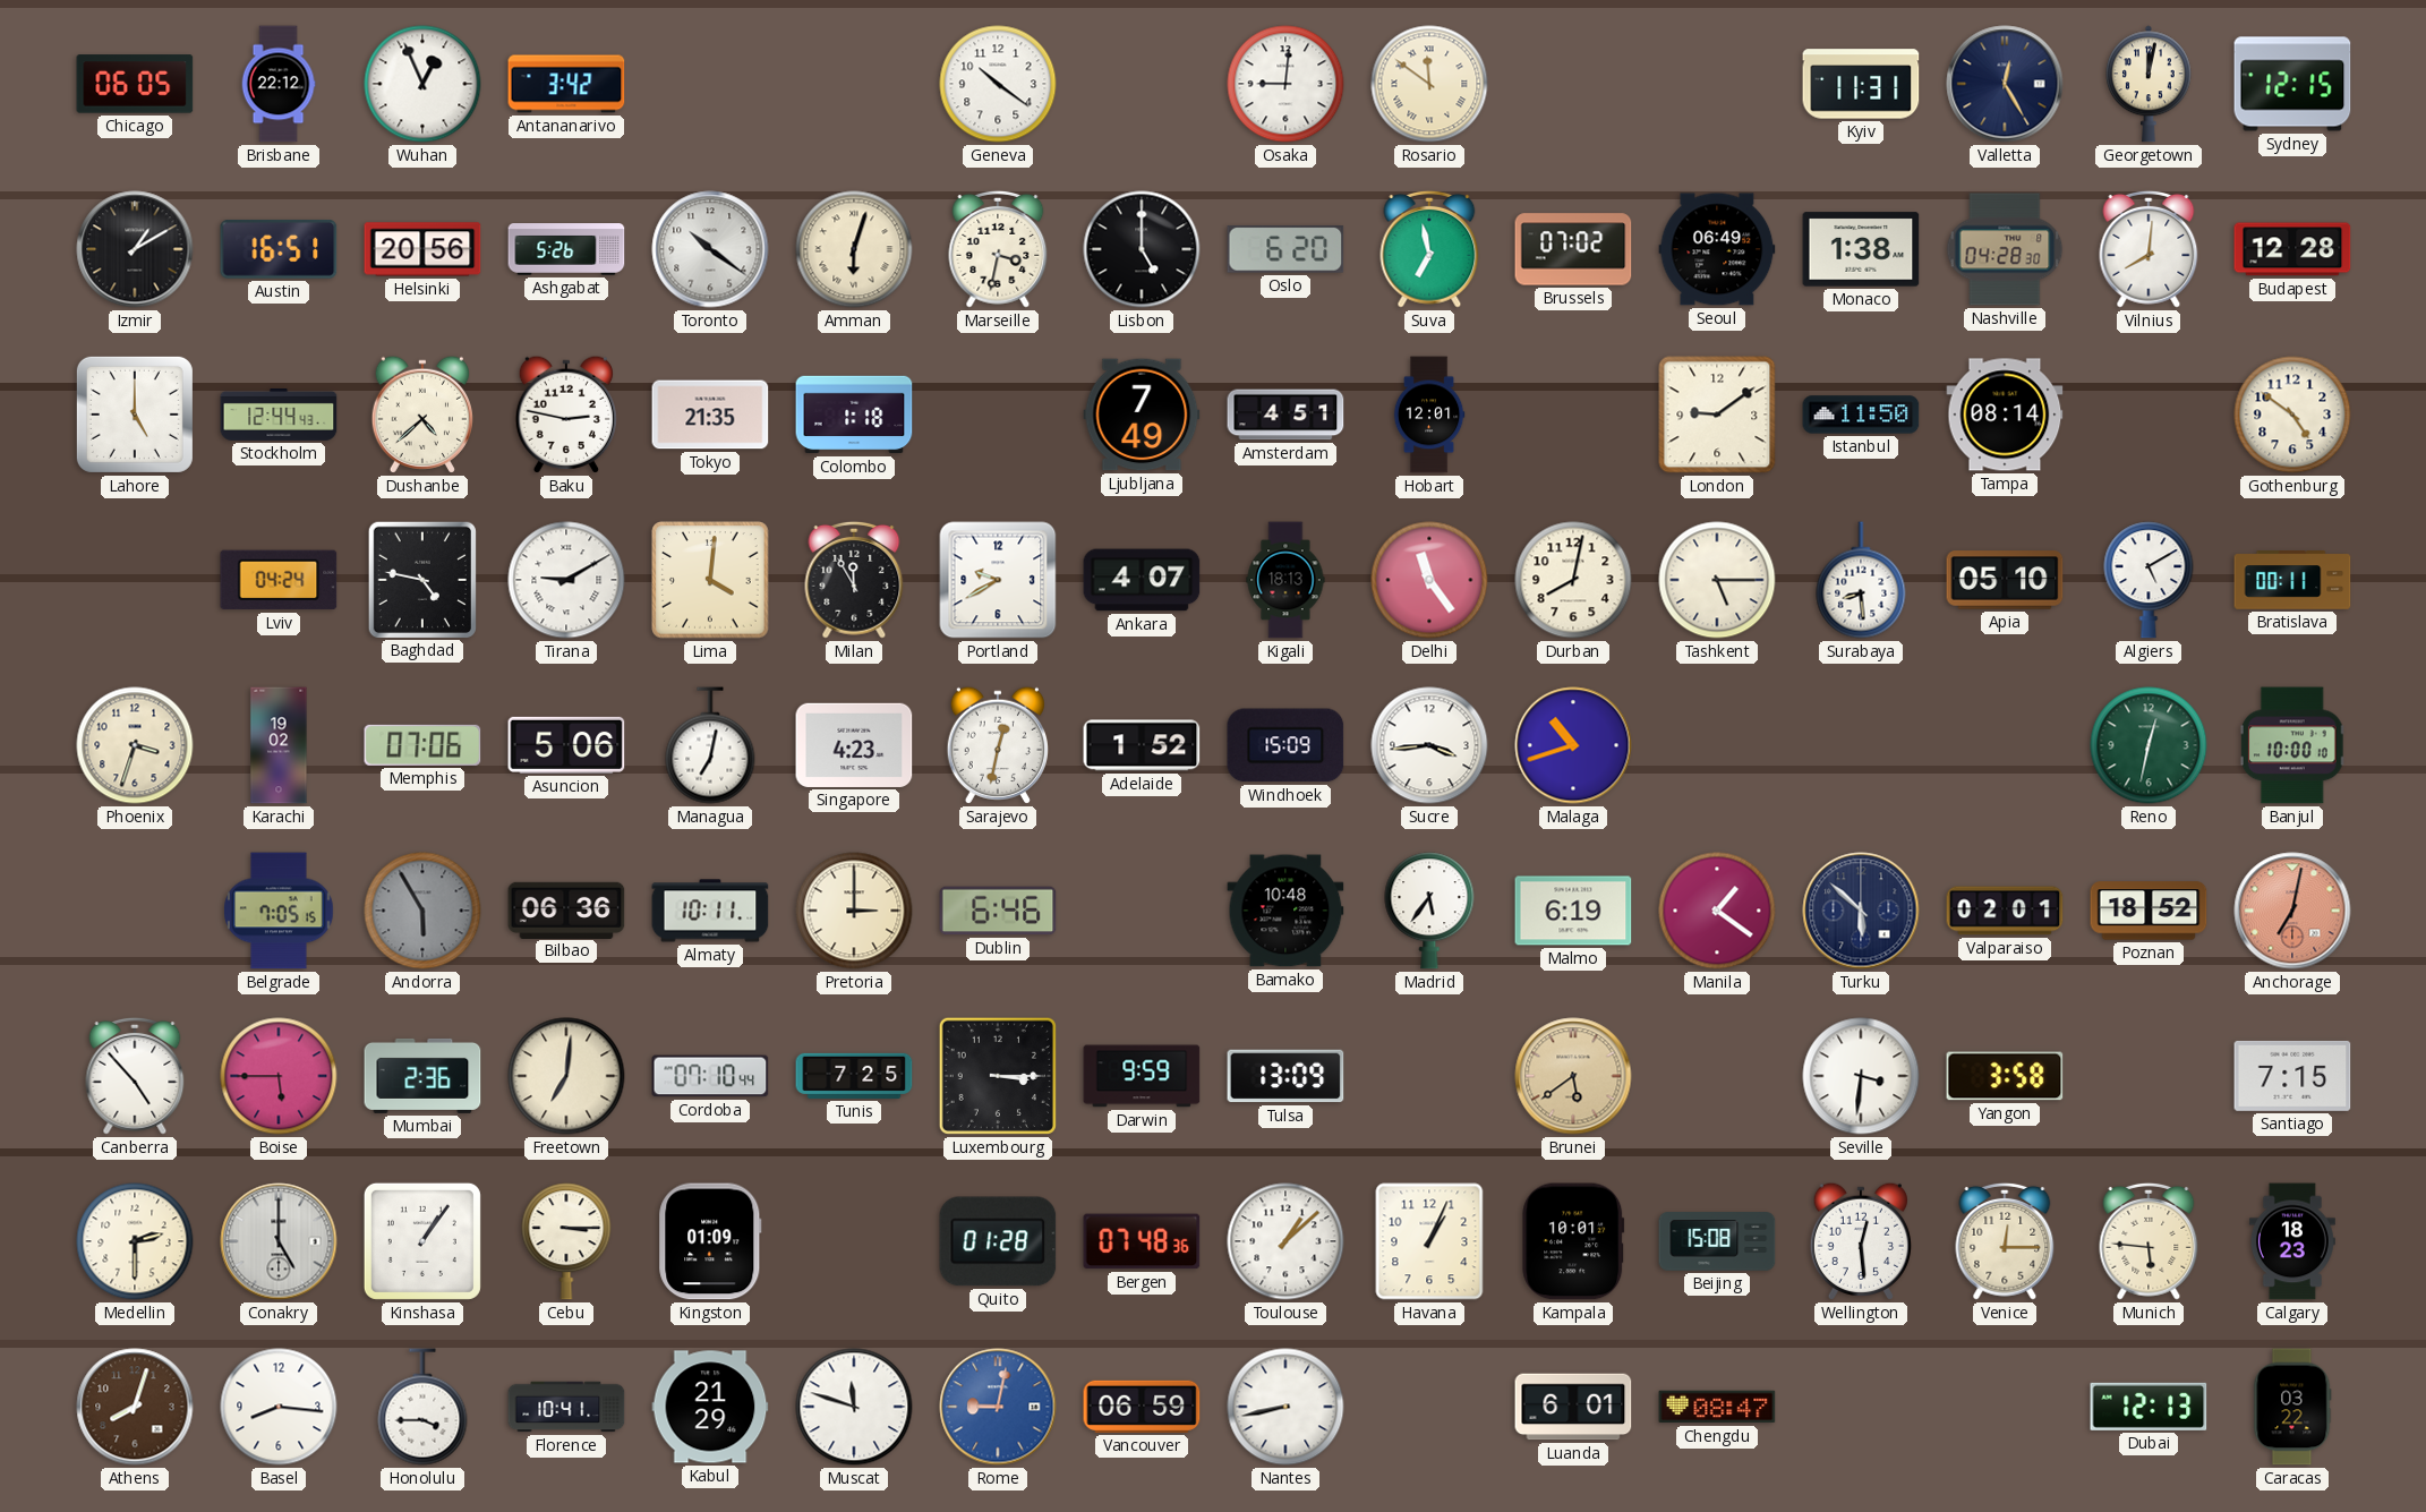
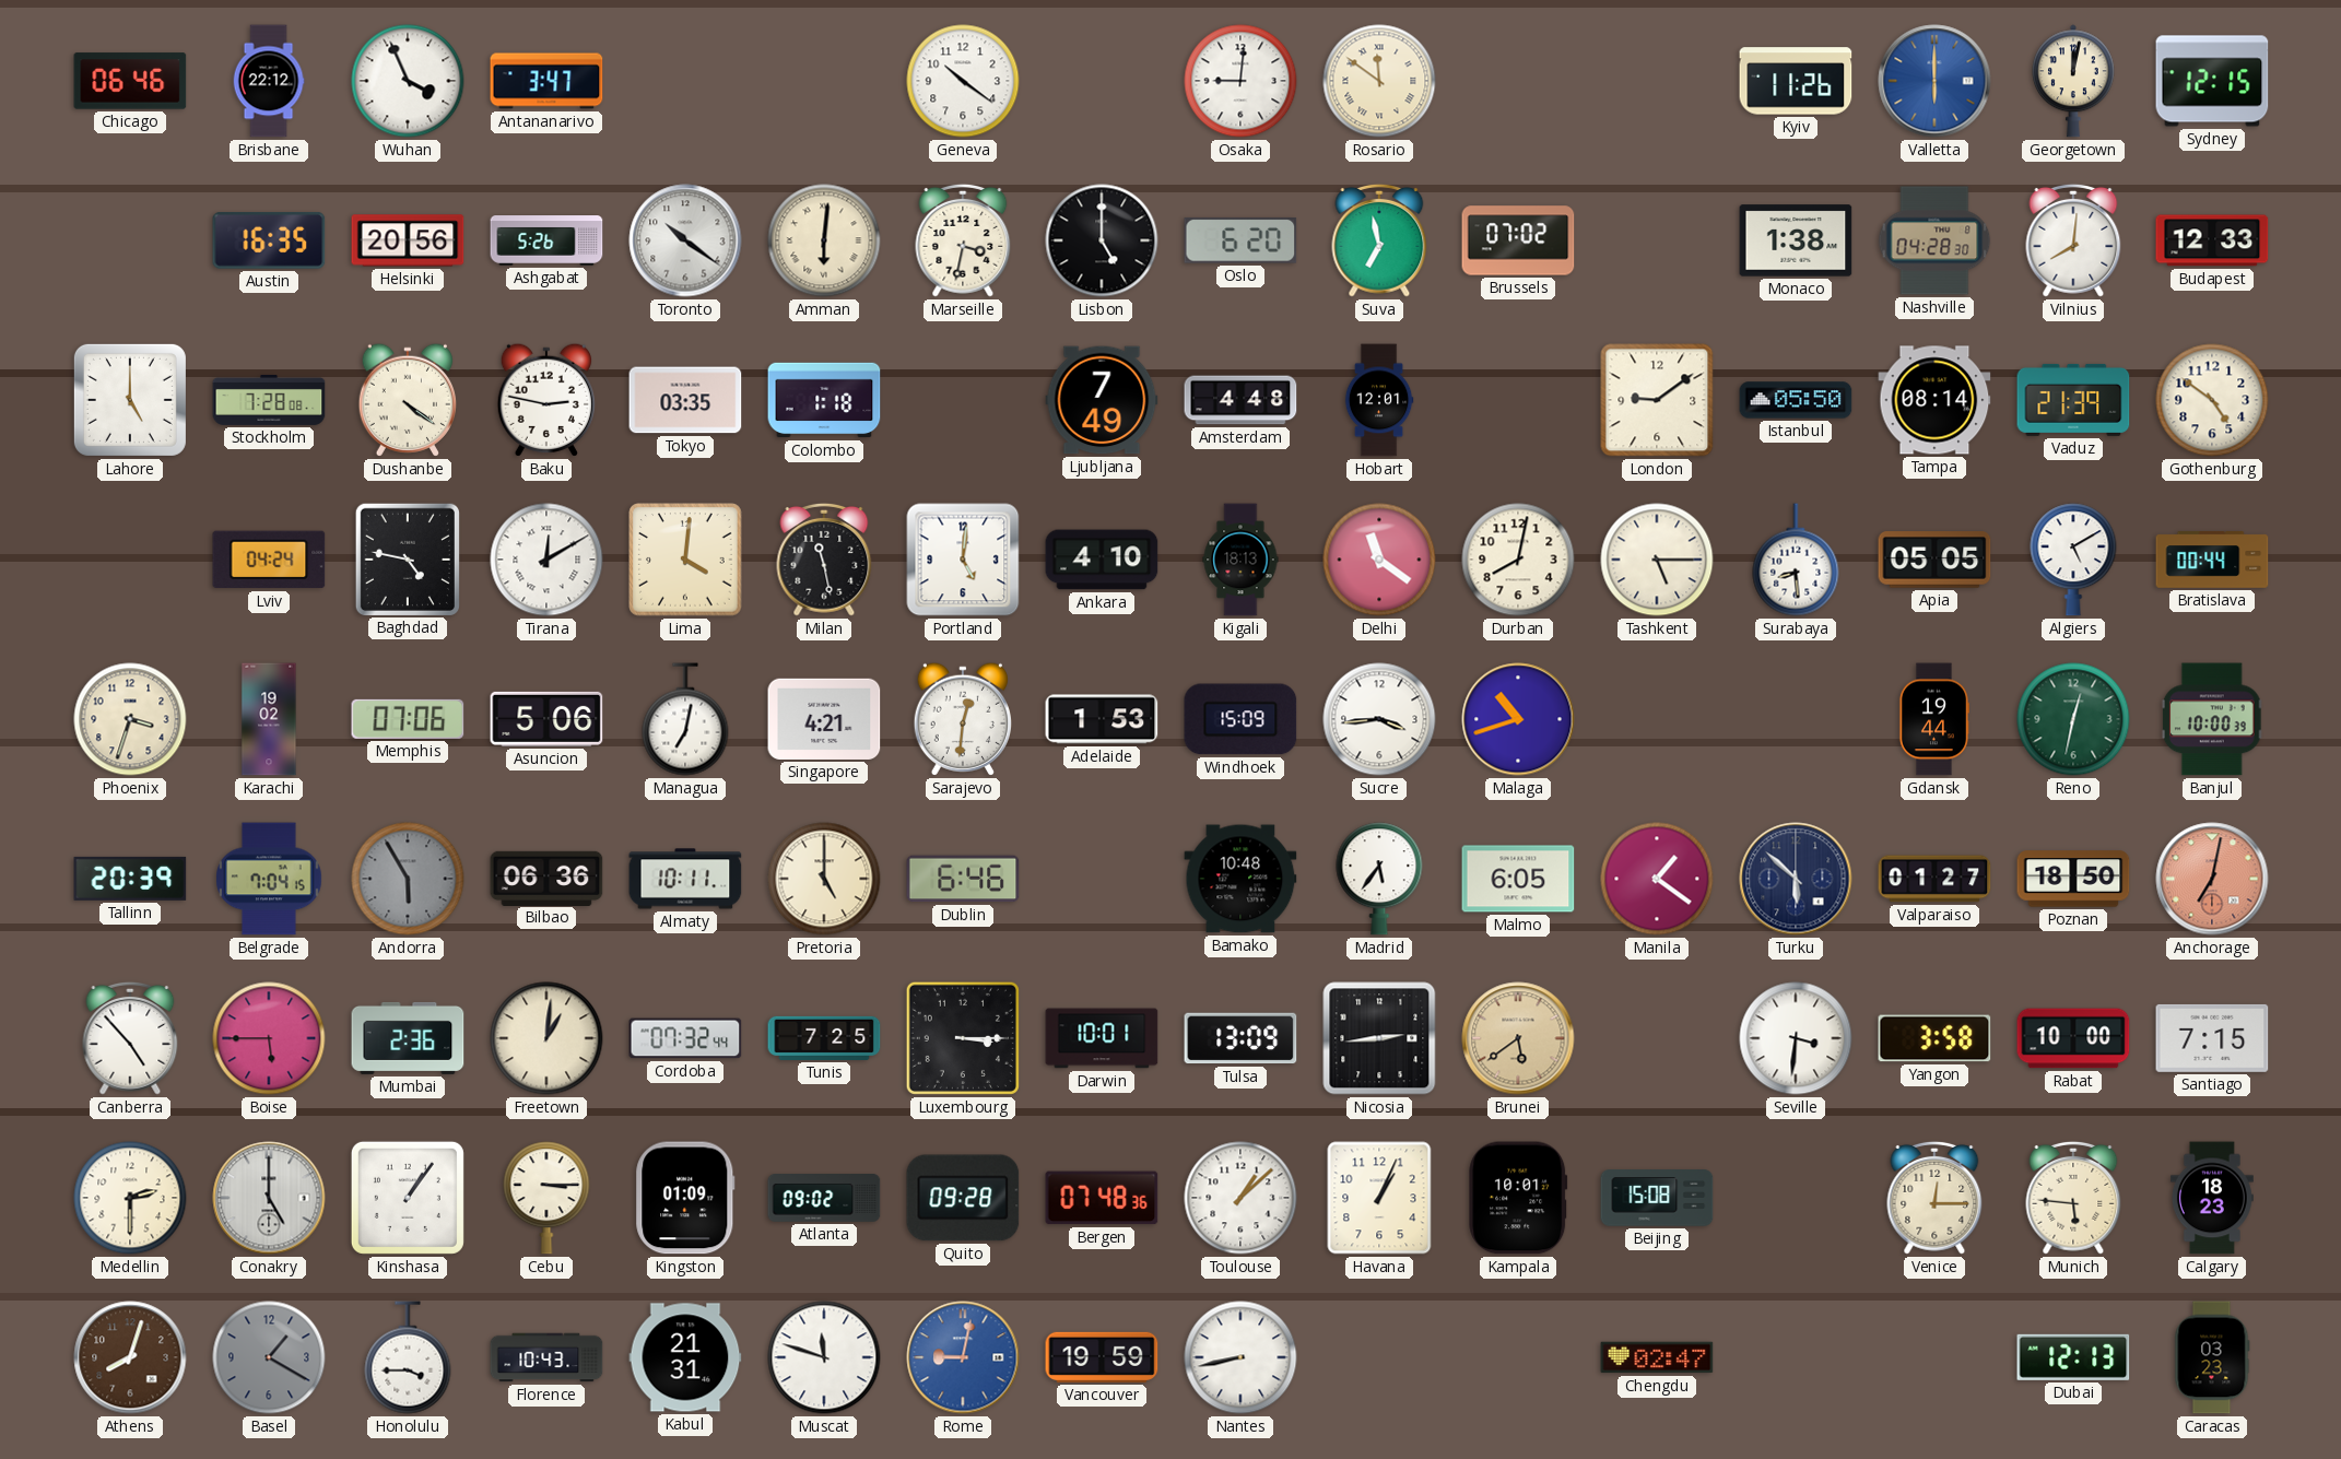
Chicago: 06:05 -> 06:46 (130, 81)
Wuhan: 12:56 -> 3:56 (408, 81)
Antananarivo: 3:42 -> 3:47 (546, 81)
Kyiv: 11:31 -> 11:26 (1796, 81)
Valletta: 12:25 -> 6:00 (1934, 81)
Valletta dial: navy -> blue (1934, 81)
Izmir: 1:10 -> none (135, 249)
Austin: 16:51 -> 16:35 (269, 240)
Amman: 6:03 -> 6:01 (824, 240)
Seoul: 06:49 -> none (1717, 249)
Budapest: 12:28 -> 12:33 (2212, 240)
Stockholm: 12:44 -> 7:28 (269, 400)
Dushanbe: 4:38 -> 4:21 (407, 400)
Tokyo: 21:35 -> 03:35 (685, 400)
Amsterdam: 4:51 -> 4:48 (1240, 400)
Istanbul: 11:50 -> 05:50 (1796, 400)
Vaduz: none -> 21:39 (2073, 400)
Tirana: 9:10 -> 12:10 (546, 560)
Milan: 11:55 -> 11:28 (824, 560)
Portland: 9:40 -> 5:01 (963, 560)
Ankara: 4:07 -> 4:10 (1102, 560)
Delhi: 11:24 -> 11:21 (1379, 560)
Apia: 05:10 -> 05:05 (1934, 560)
Bratislava: 00:11 -> 00:44 (2212, 560)
Singapore: 4:23 -> 4:21 (824, 719)
Sarajevo: 12:32 -> 12:31 (962, 719)
Adelaide: 1:52 -> 1:53 (1102, 719)
Gdansk: none -> 19:44 (1933, 719)
Banjul: 10:00:10 -> 10:00:39 (2212, 719)
Tallinn: none -> 20:39 (130, 879)
Belgrade: 7:05 -> 7:04 (269, 879)
Pretoria: 3:00 -> 5:00 (824, 879)
Malmo: 6:19 -> 6:05 (1518, 879)
Valparaiso: 02:01 -> 01:27 (1934, 879)
Poznan: 18:52 -> 18:50 (2073, 879)
Freetown: 7:01 -> 1:01 (546, 1038)
Cordoba: 07:10 -> 07:32 (685, 1038)
Darwin: 9:59 -> 10:01 (1102, 1038)
Nicosia: none -> 2:44 (1379, 1038)
Rabat: none -> 10:00 (2073, 1038)
Atlanta: none -> 09:02 (824, 1199)
Quito: 01:28 -> 09:28 (963, 1198)
Wellington: 12:29 -> none (1860, 1241)
Basel: 8:16 -> 1:20 (269, 1357)
Basel dial: white -> grey (269, 1357)
Florence: 10:41 -> 10:43 (546, 1357)
Kabul: 21:29 -> 21:31 (685, 1357)
Vancouver: 06:59 -> 19:59 (1102, 1357)
Luanda: 6:01 -> none (1573, 1407)
Chengdu: 08:47 -> 02:47 (1657, 1357)
Caracas: 03:22 -> 03:23 (2212, 1357)
